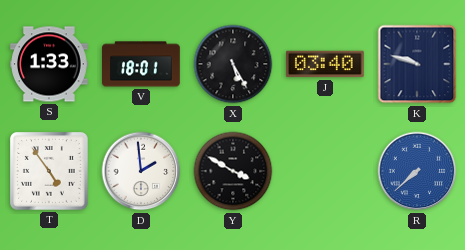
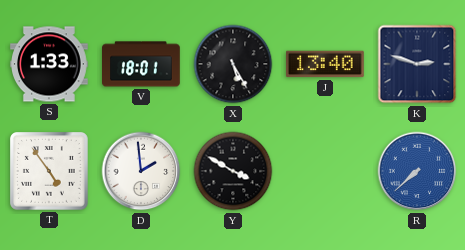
J: 03:40 -> 13:40 (325, 64)
K: 9:48 -> 2:48 (417, 64)
